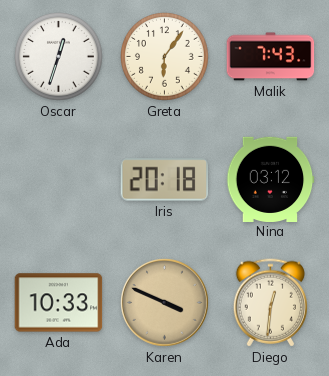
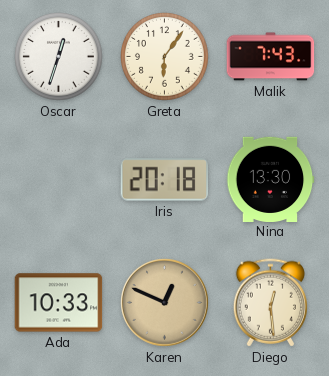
Nina: 03:12 -> 13:30 (270, 179)
Karen: 3:49 -> 12:49 (165, 303)
Diego: 12:31 -> 12:29 (270, 303)
